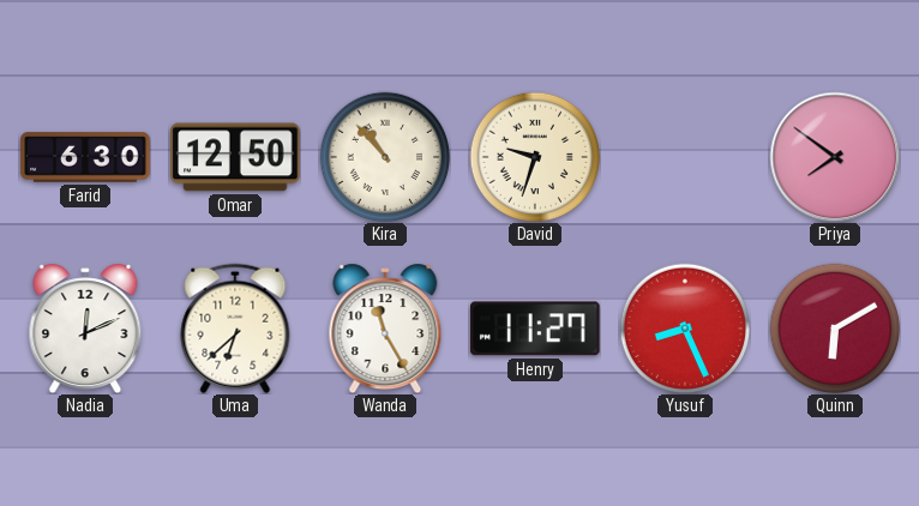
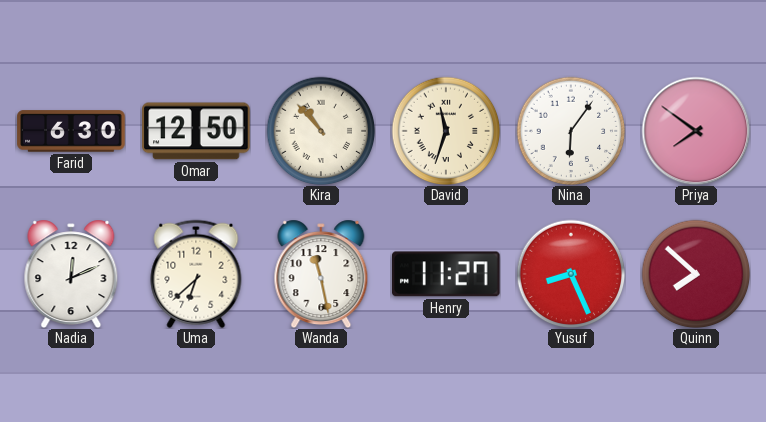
David: 9:33 -> 11:33 (446, 131)
Nina: none -> 6:06 (571, 131)
Wanda: 11:25 -> 11:28 (321, 274)
Quinn: 6:10 -> 7:52 (696, 274)
